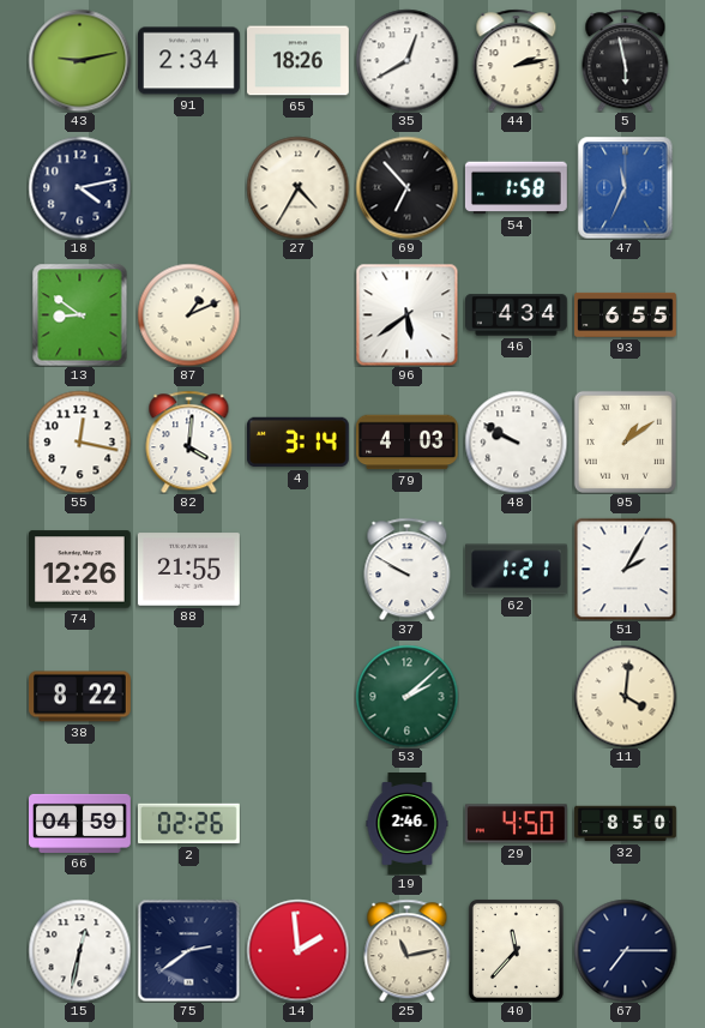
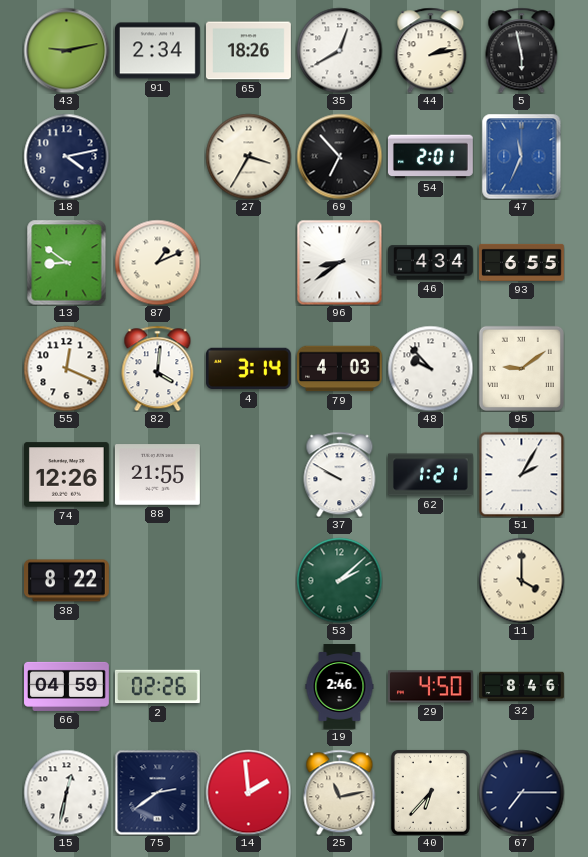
27: 4:35 -> 3:35 (248, 156)
54: 1:58 -> 2:01 (430, 157)
96: 5:39 -> 8:39 (339, 262)
55: 12:17 -> 12:19 (66, 368)
48: 9:50 -> 9:53 (430, 368)
95: 1:09 -> 9:09 (521, 368)
11: 4:01 -> 4:00 (521, 580)
32: 8:50 -> 8:46 (522, 687)
40: 11:37 -> 6:37 (430, 792)
